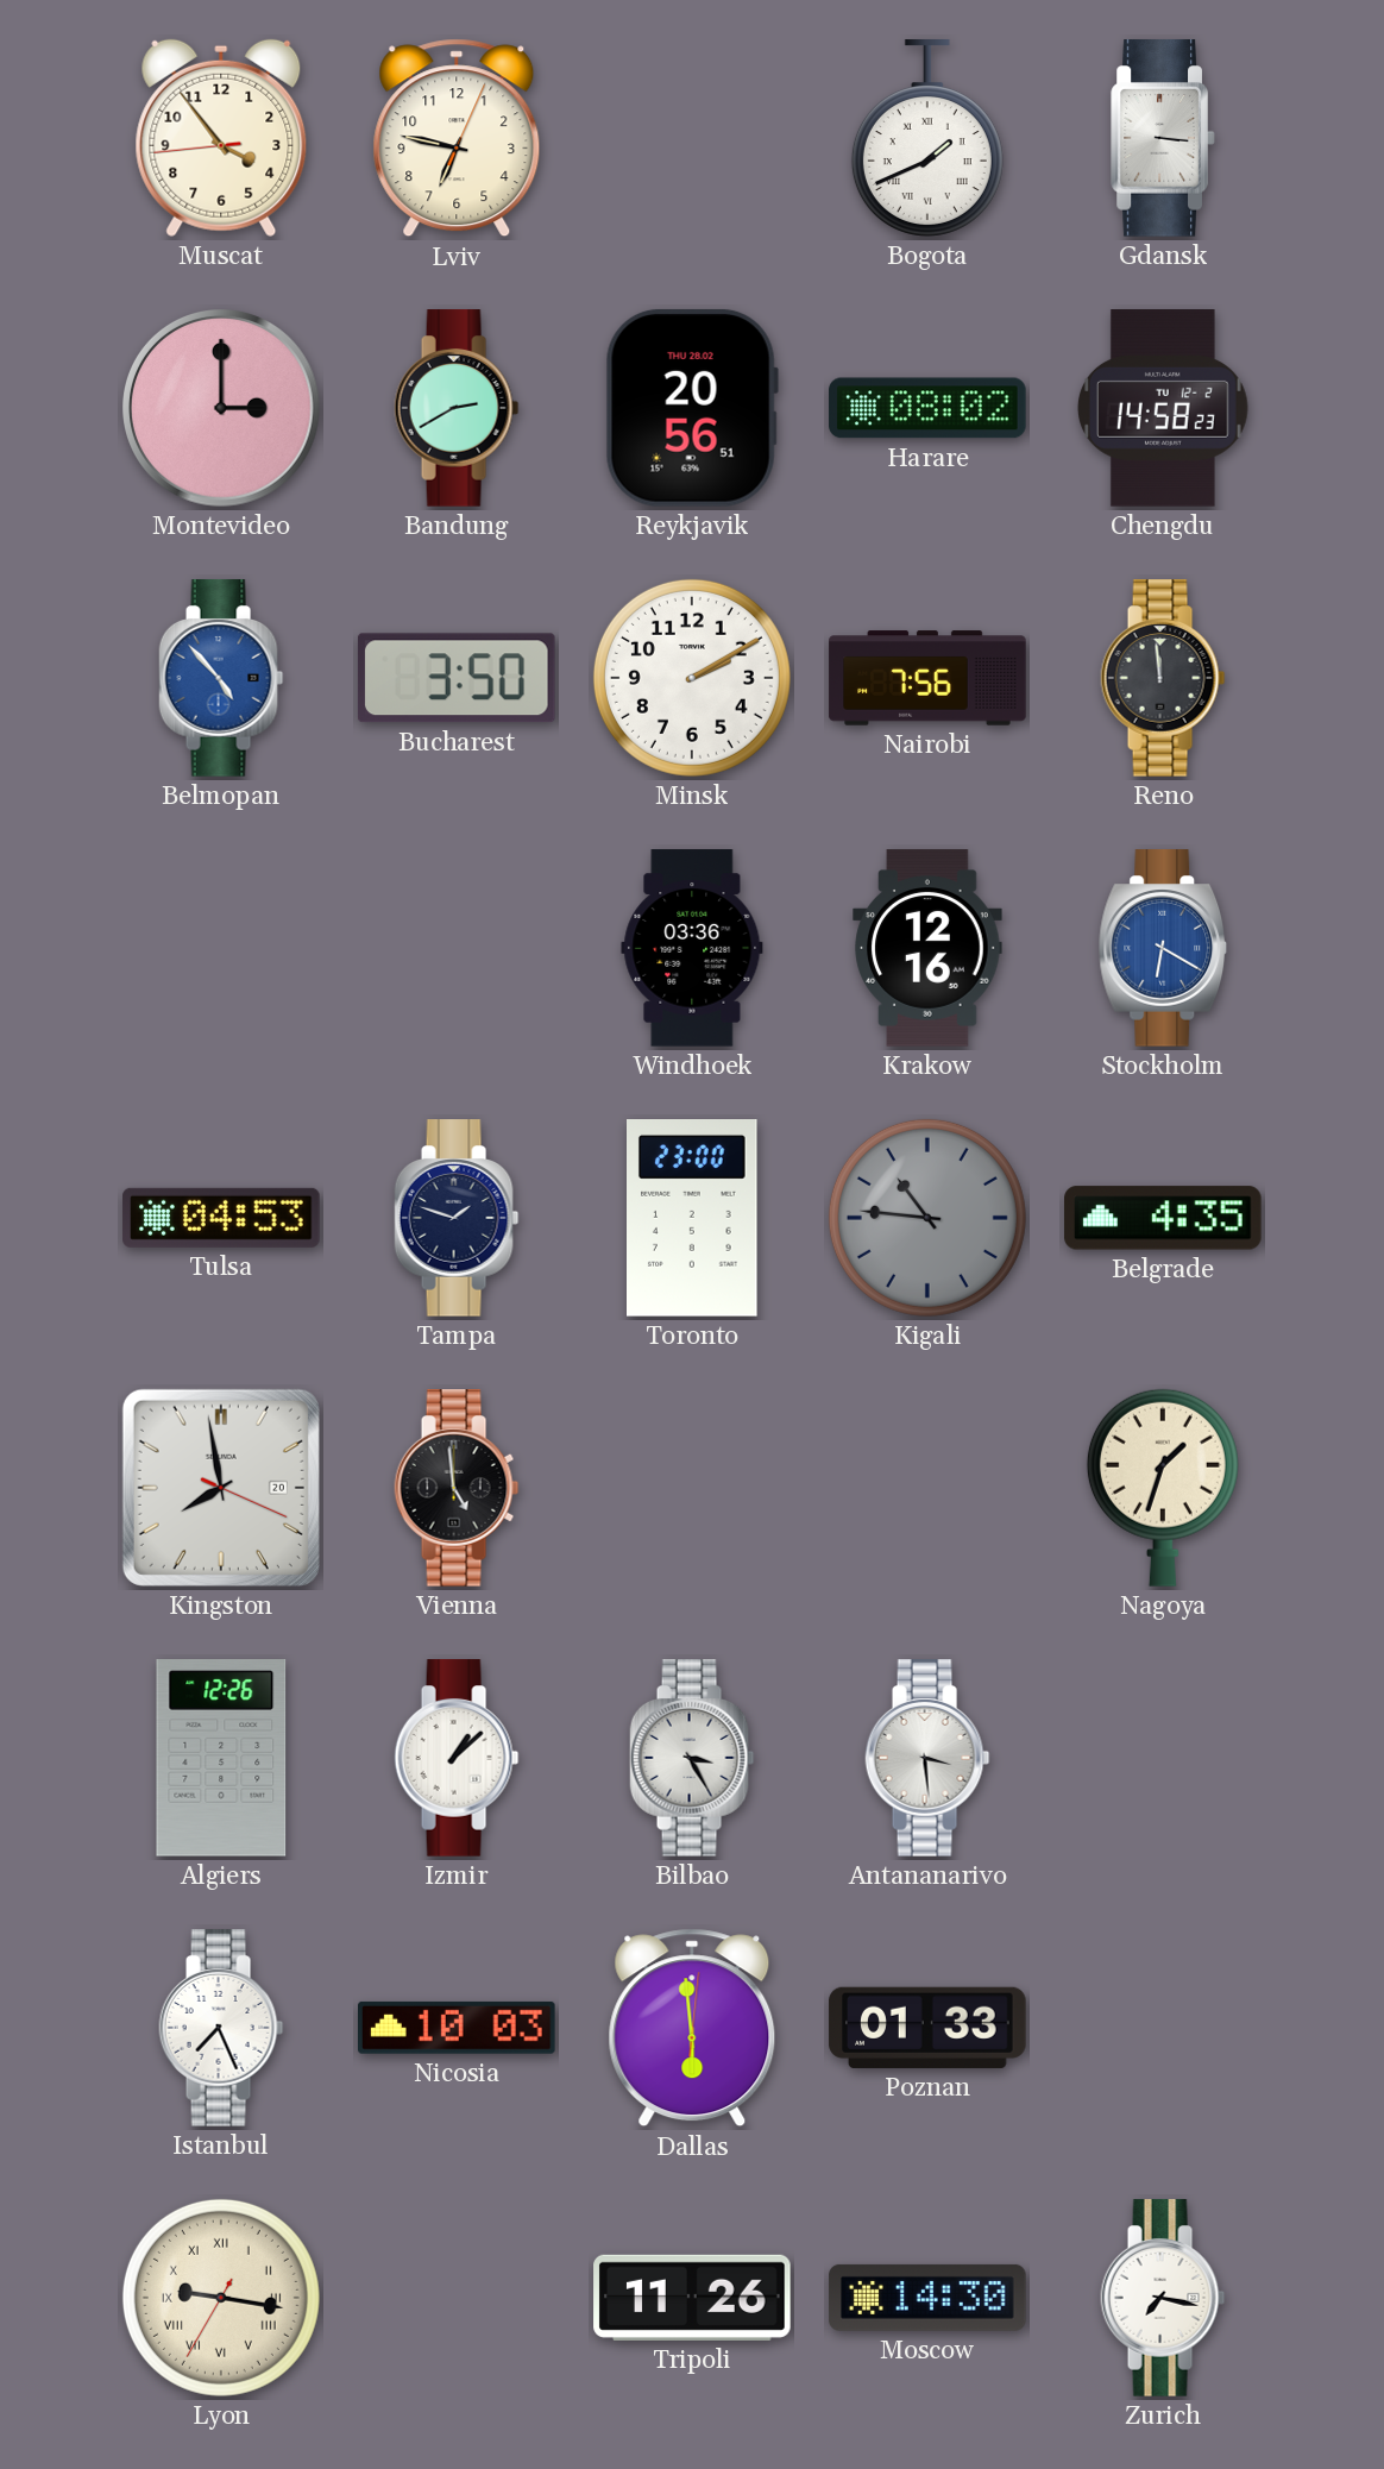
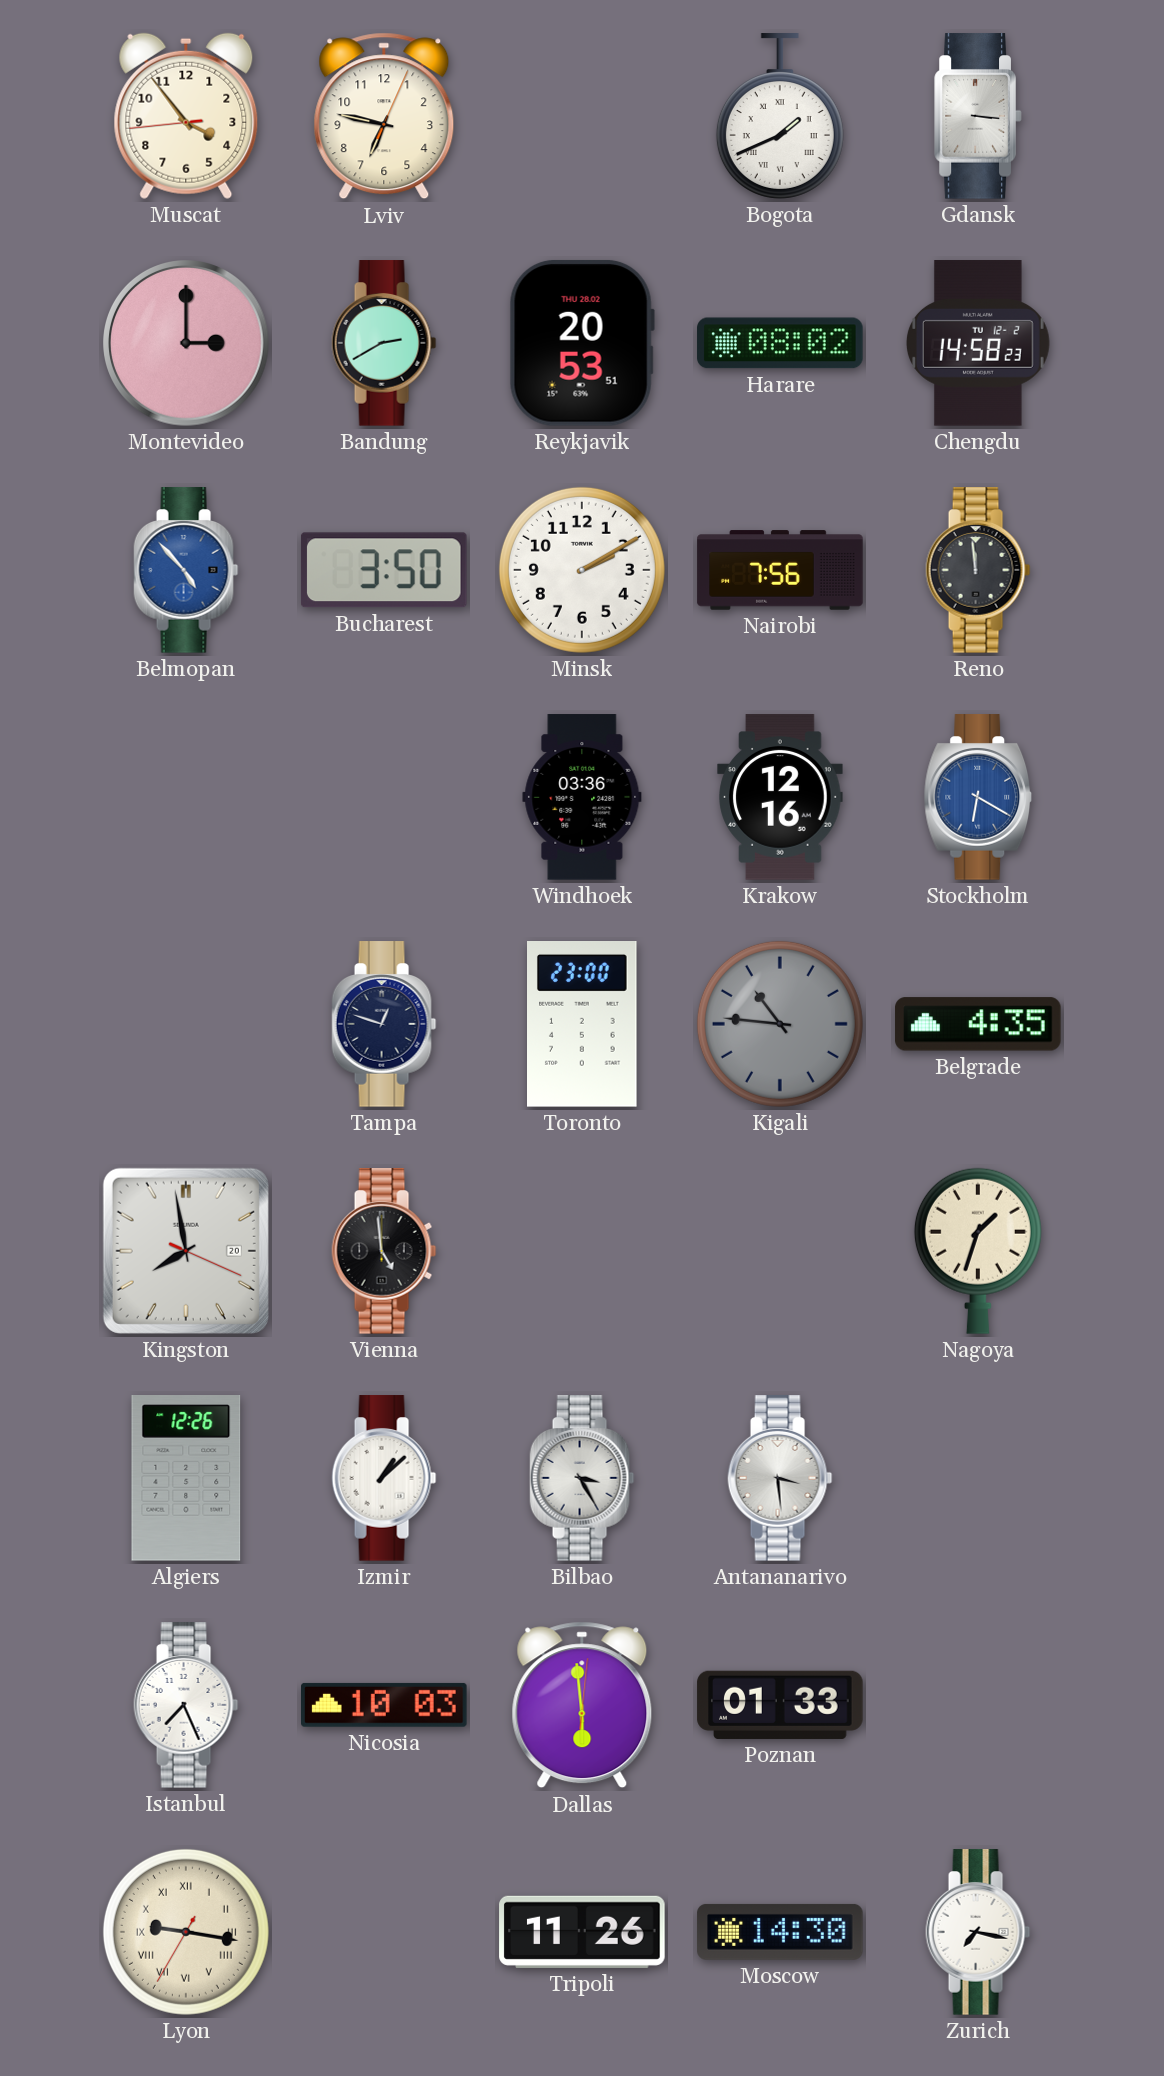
Reykjavik: 20:56 -> 20:53 (582, 343)
Tulsa: 04:53 -> none (221, 1218)
Tampa: 1:48 -> 12:48 (384, 1024)
